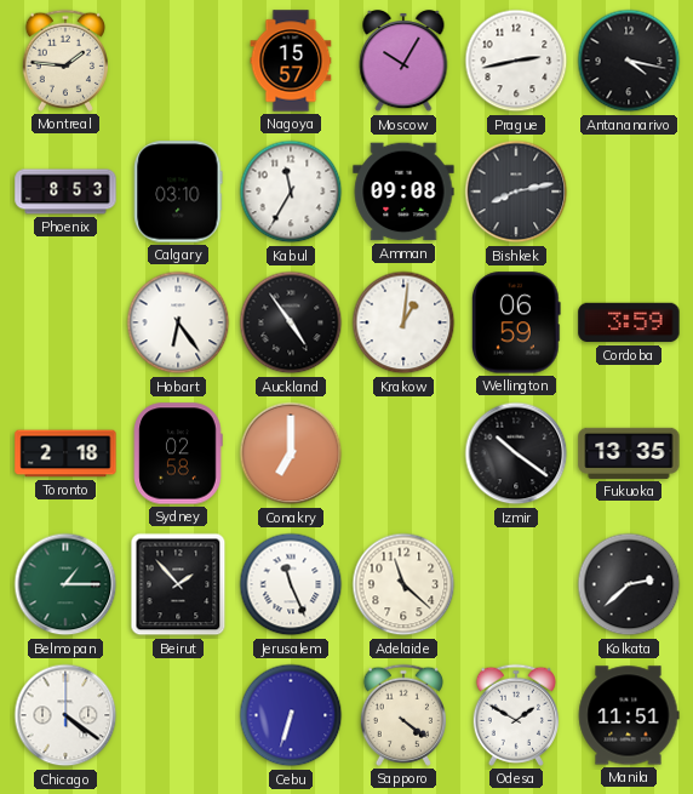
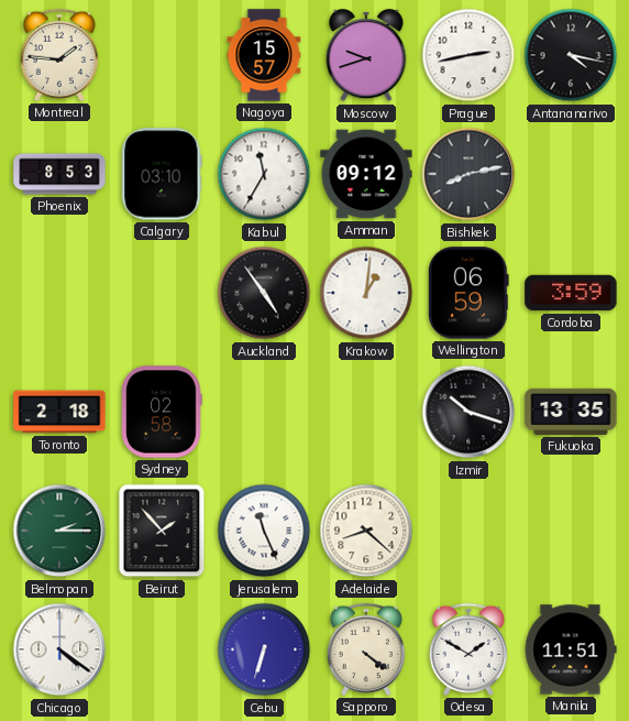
Moscow: 10:05 -> 9:42 (366, 56)
Amman: 09:08 -> 09:12 (366, 174)
Hobart: 6:24 -> none (178, 322)
Conakry: 7:00 -> none (291, 453)
Izmir: 10:21 -> 10:18 (468, 412)
Belmopan: 1:15 -> 2:15 (59, 531)
Adelaide: 11:22 -> 8:22 (366, 531)
Kolkata: 2:38 -> none (629, 584)
